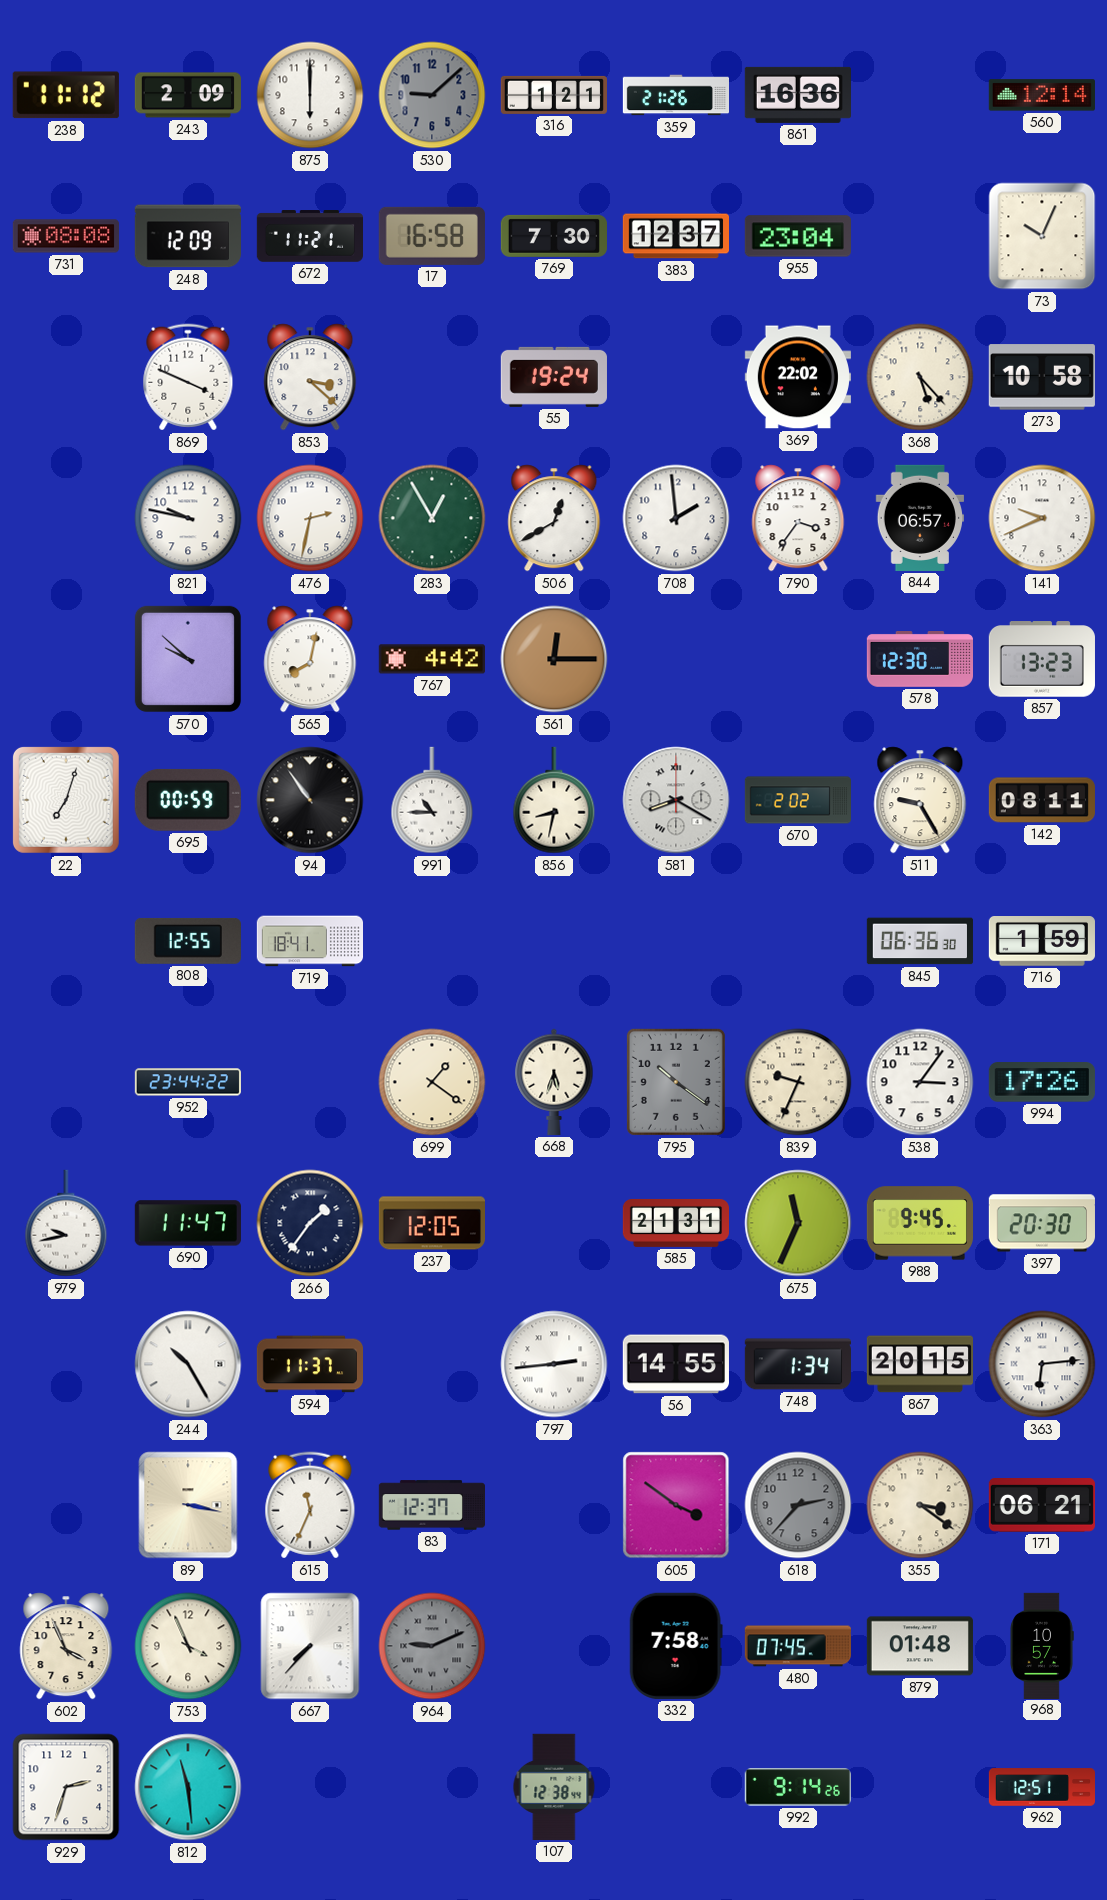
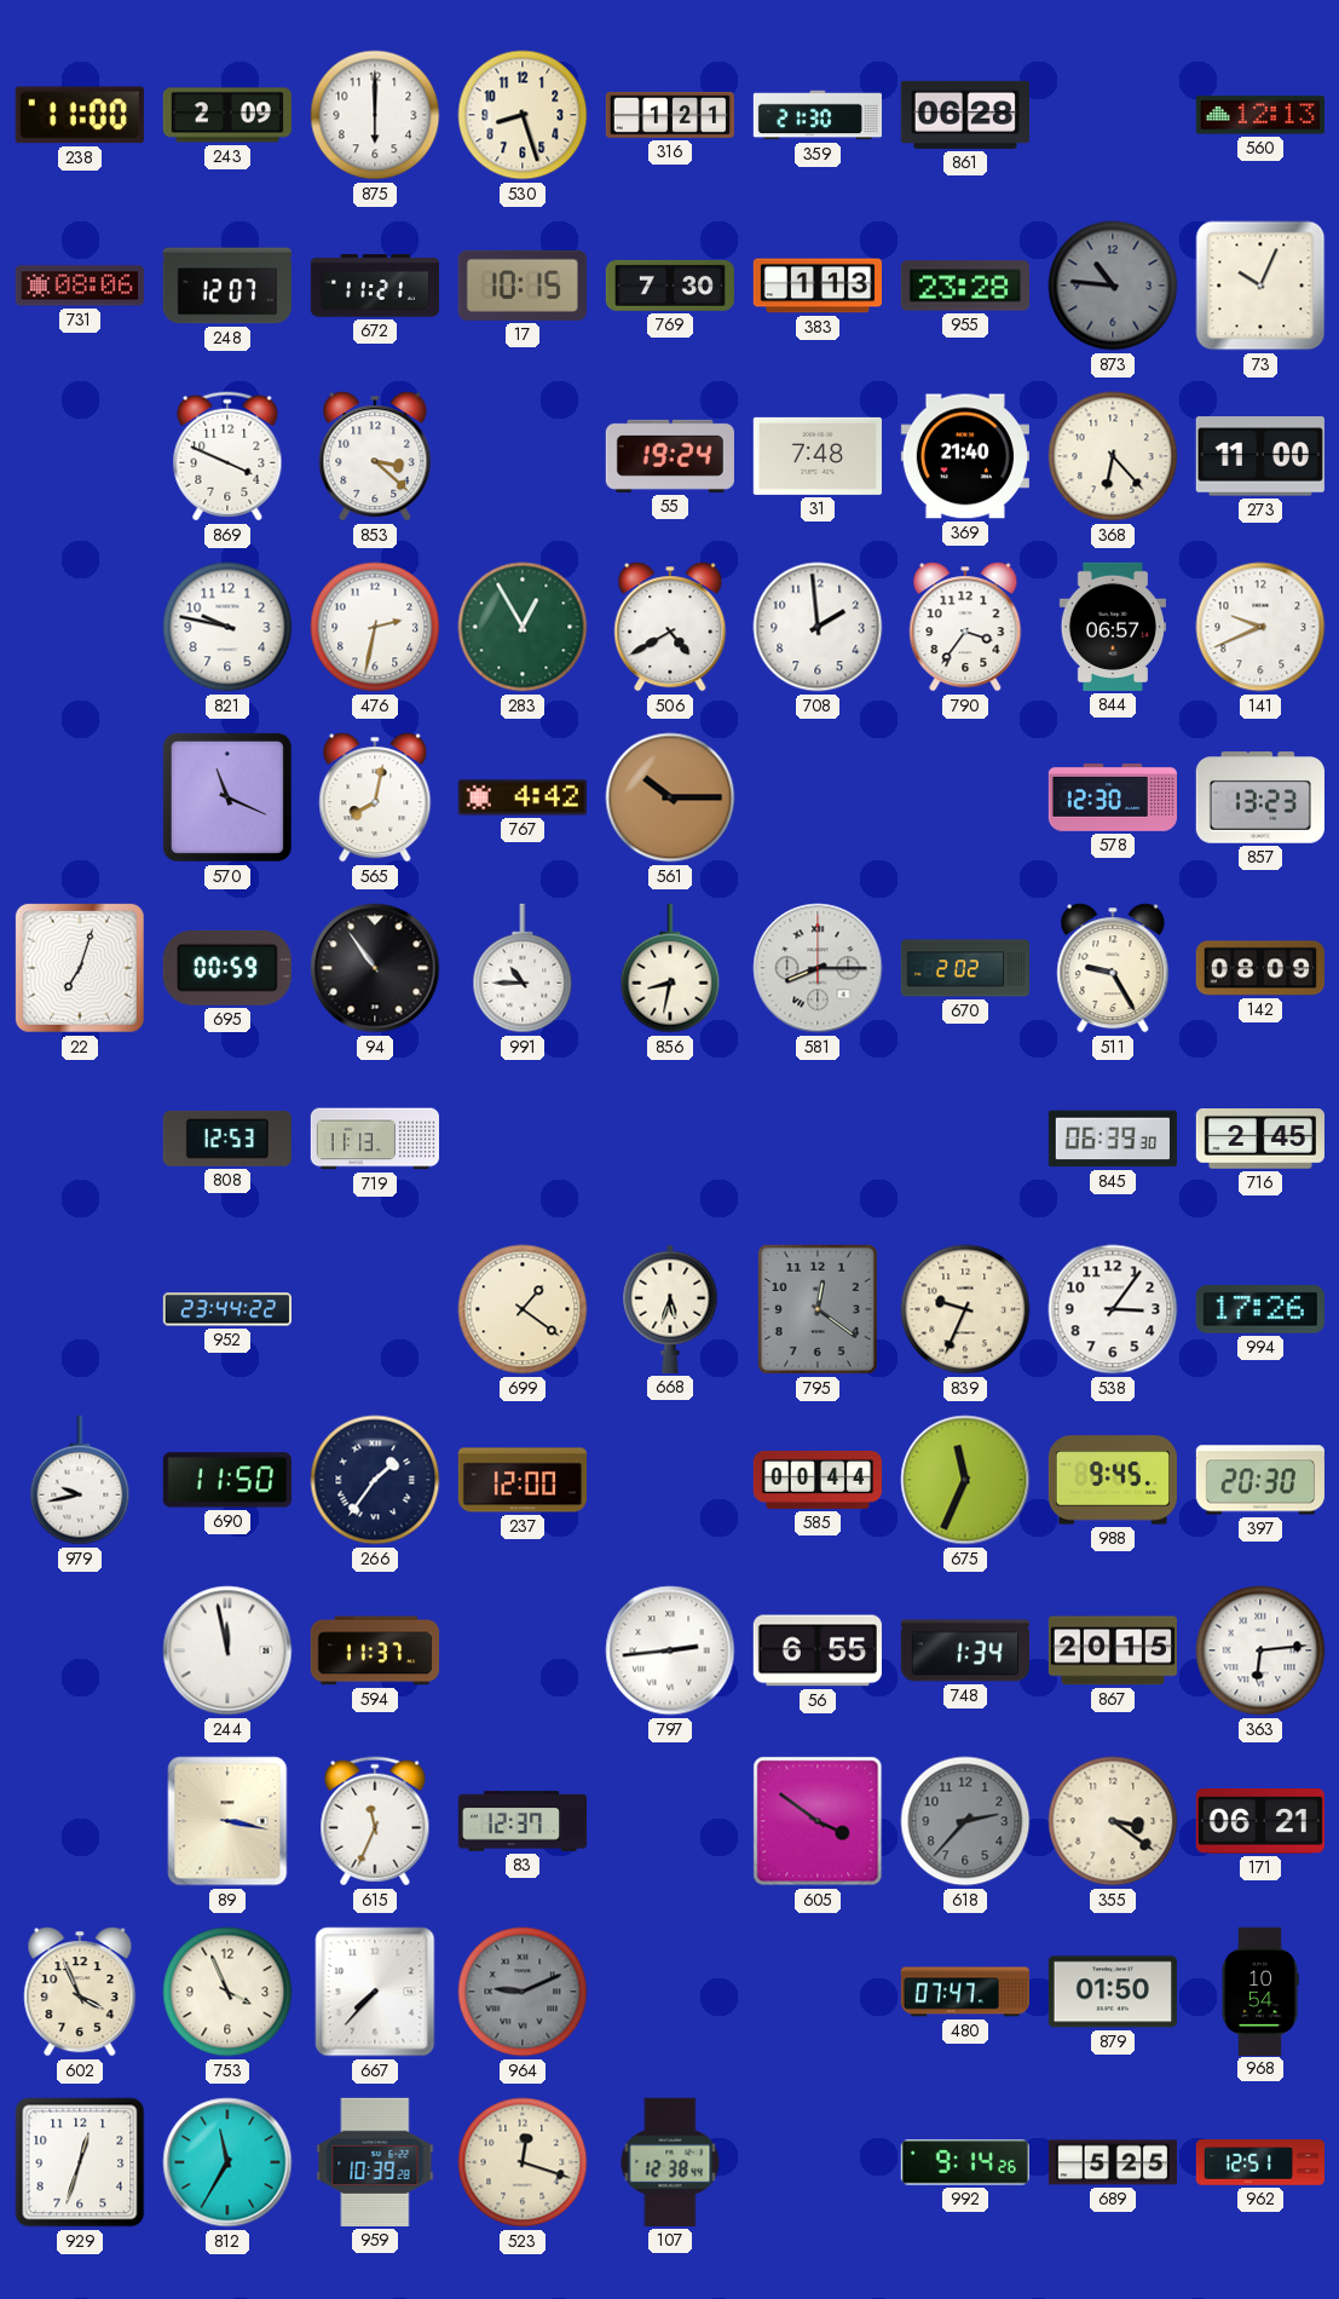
238: 11:12 -> 11:00 (80, 115)
530: 9:08 -> 8:27 (523, 115)
530 dial: grey -> cream (523, 115)
359: 21:26 -> 21:30 (816, 115)
861: 16:36 -> 06:28 (965, 115)
560: 12:14 -> 12:13 (1260, 115)
731: 08:08 -> 08:06 (80, 286)
248: 12:09 -> 12:07 (227, 286)
17: 16:58 -> 10:15 (523, 286)
383: 12:37 -> 1:13 (816, 286)
955: 23:04 -> 23:28 (965, 286)
873: none -> 10:46 (1113, 286)
31: none -> 7:48 (818, 456)
369: 22:02 -> 21:40 (965, 456)
368: 5:23 -> 6:23 (1113, 456)
273: 10:58 -> 11:00 (1260, 456)
506: 12:40 -> 4:40 (670, 627)
570: 9:52 -> 11:19 (227, 797)
561: 12:15 -> 10:15 (670, 797)
581: 8:20 -> 8:15 (818, 968)
142: 08:11 -> 08:09 (1260, 968)
808: 12:55 -> 12:53 (227, 1139)
719: 18:41 -> 11:13 (374, 1139)
845: 06:36 -> 06:39 (1113, 1139)
716: 1:59 -> 2:45 (1260, 1140)
795: 10:21 -> 12:21 (818, 1309)
690: 11:47 -> 11:50 (227, 1480)
237: 12:05 -> 12:00 (521, 1480)
585: 21:31 -> 00:44 (816, 1480)
244: 10:25 -> 11:58 (227, 1650)
56: 14:55 -> 6:55 (818, 1650)
332: 7:58 -> none (676, 1646)
480: 07:45 -> 07:47 (964, 1992)
879: 01:48 -> 01:50 (1113, 1992)
968: 10:57 -> 10:54 (1260, 1990)
929: 2:33 -> 12:33 (80, 2162)
812: 11:29 -> 11:35 (227, 2162)
959: none -> 10:39 (375, 2162)
523: none -> 12:18 (523, 2162)
689: none -> 5:25 (1113, 2162)
